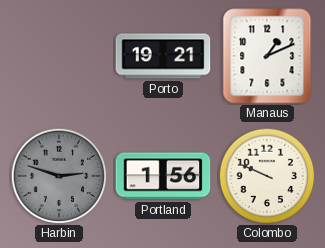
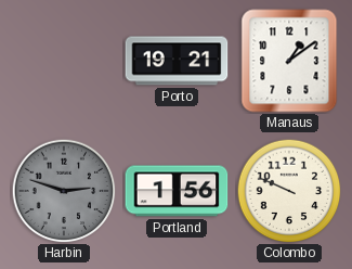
Manaus: 1:11 -> 1:09 (289, 61)
